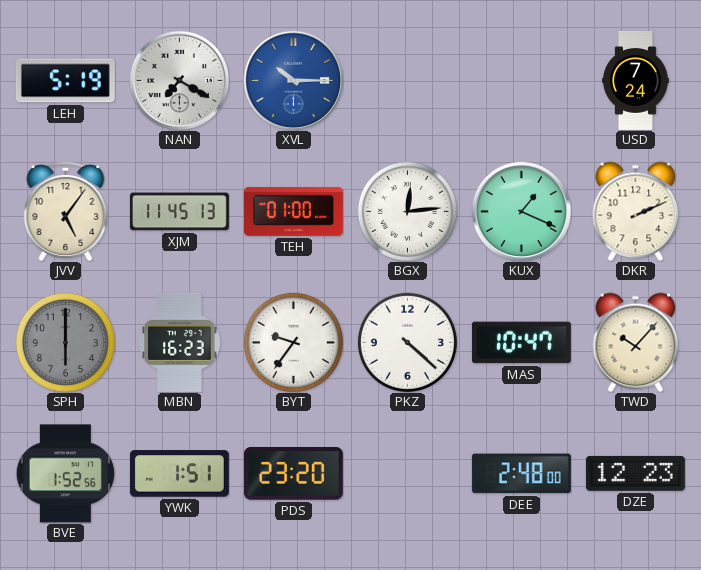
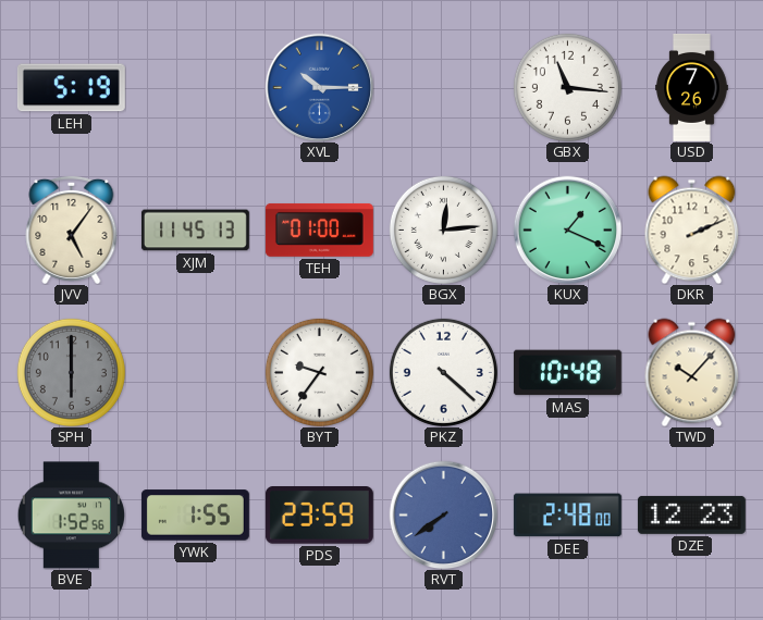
NAN: 7:20 -> none (179, 80)
GBX: none -> 11:16 (567, 87)
USD: 7:24 -> 7:26 (692, 88)
MBN: 16:23 -> none (180, 342)
MAS: 10:47 -> 10:48 (567, 373)
YWK: 1:51 -> 1:55 (195, 516)
PDS: 23:20 -> 23:59 (319, 516)
RVT: none -> 7:39 (443, 514)
